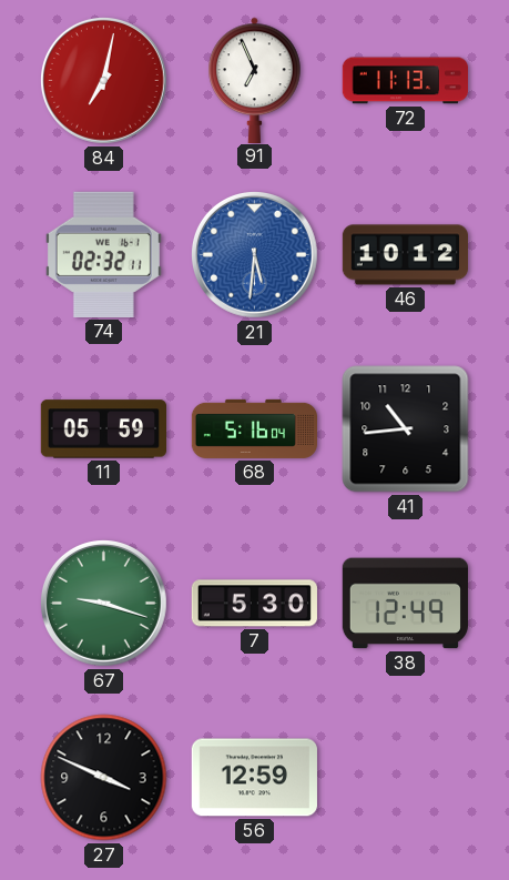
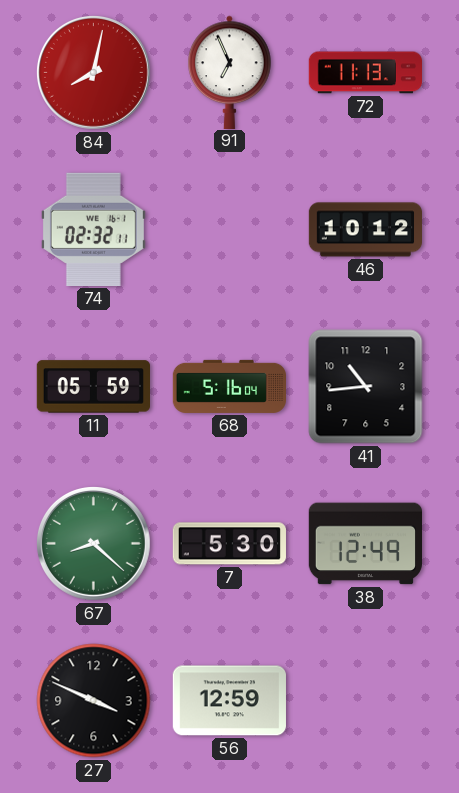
84: 7:02 -> 8:02 (93, 72)
21: 5:31 -> none (254, 254)
67: 9:18 -> 8:22 (93, 543)
